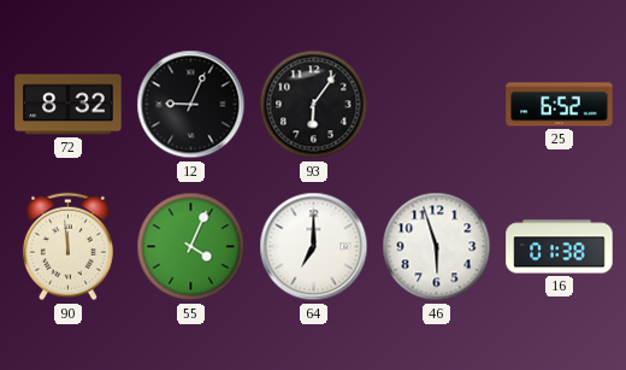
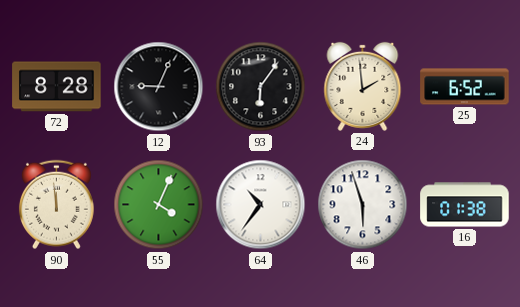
72: 8:32 -> 8:28 (57, 87)
24: none -> 1:59 (363, 86)
64: 7:00 -> 10:36 (261, 205)
